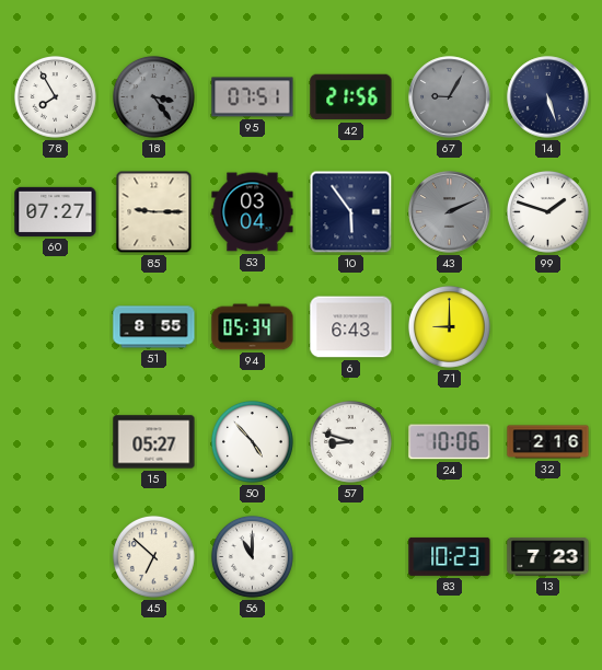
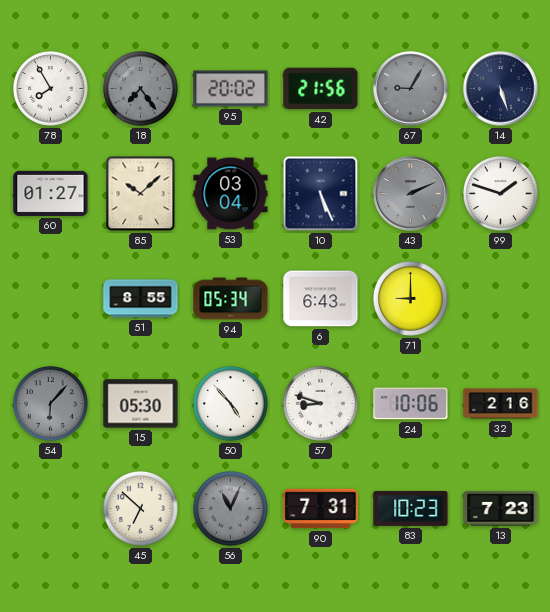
18: 3:24 -> 7:24 (140, 88)
95: 07:51 -> 20:02 (231, 89)
60: 07:27 -> 01:27 (51, 193)
85: 9:15 -> 10:08 (141, 194)
10: 5:54 -> 5:26 (321, 194)
54: none -> 6:07 (50, 403)
15: 05:27 -> 05:30 (141, 404)
56: 11:00 -> 11:04 (230, 508)
56 dial: white -> grey (230, 508)
90: none -> 7:31 (321, 509)
